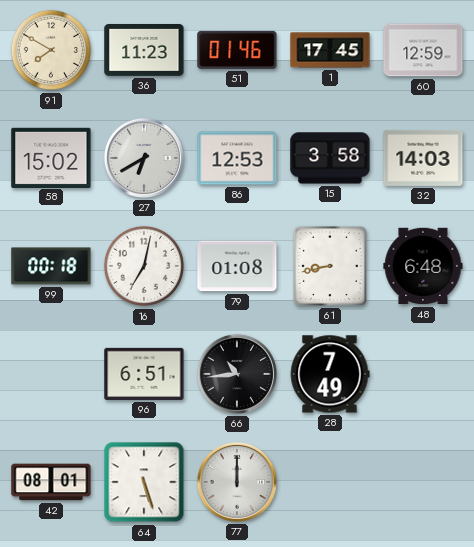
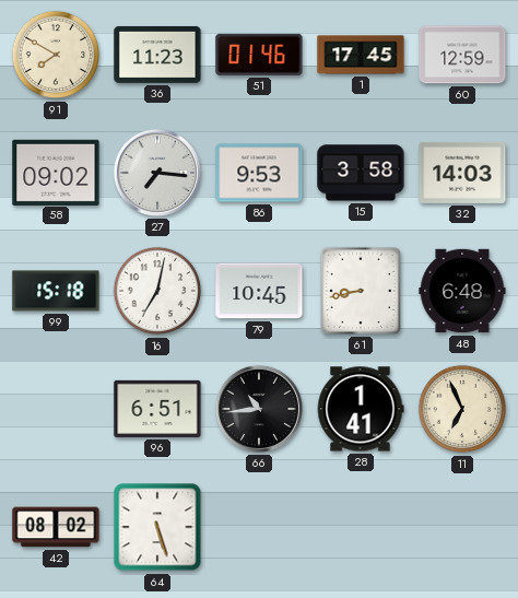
58: 15:02 -> 09:02 (56, 172)
27: 6:40 -> 7:16 (157, 173)
86: 12:53 -> 9:53 (259, 173)
99: 00:18 -> 15:18 (56, 291)
79: 01:08 -> 10:45 (259, 291)
28: 7:49 -> 1:41 (361, 409)
11: none -> 6:56 (462, 409)
42: 08:01 -> 08:02 (56, 527)
77: 12:00 -> none (237, 482)
